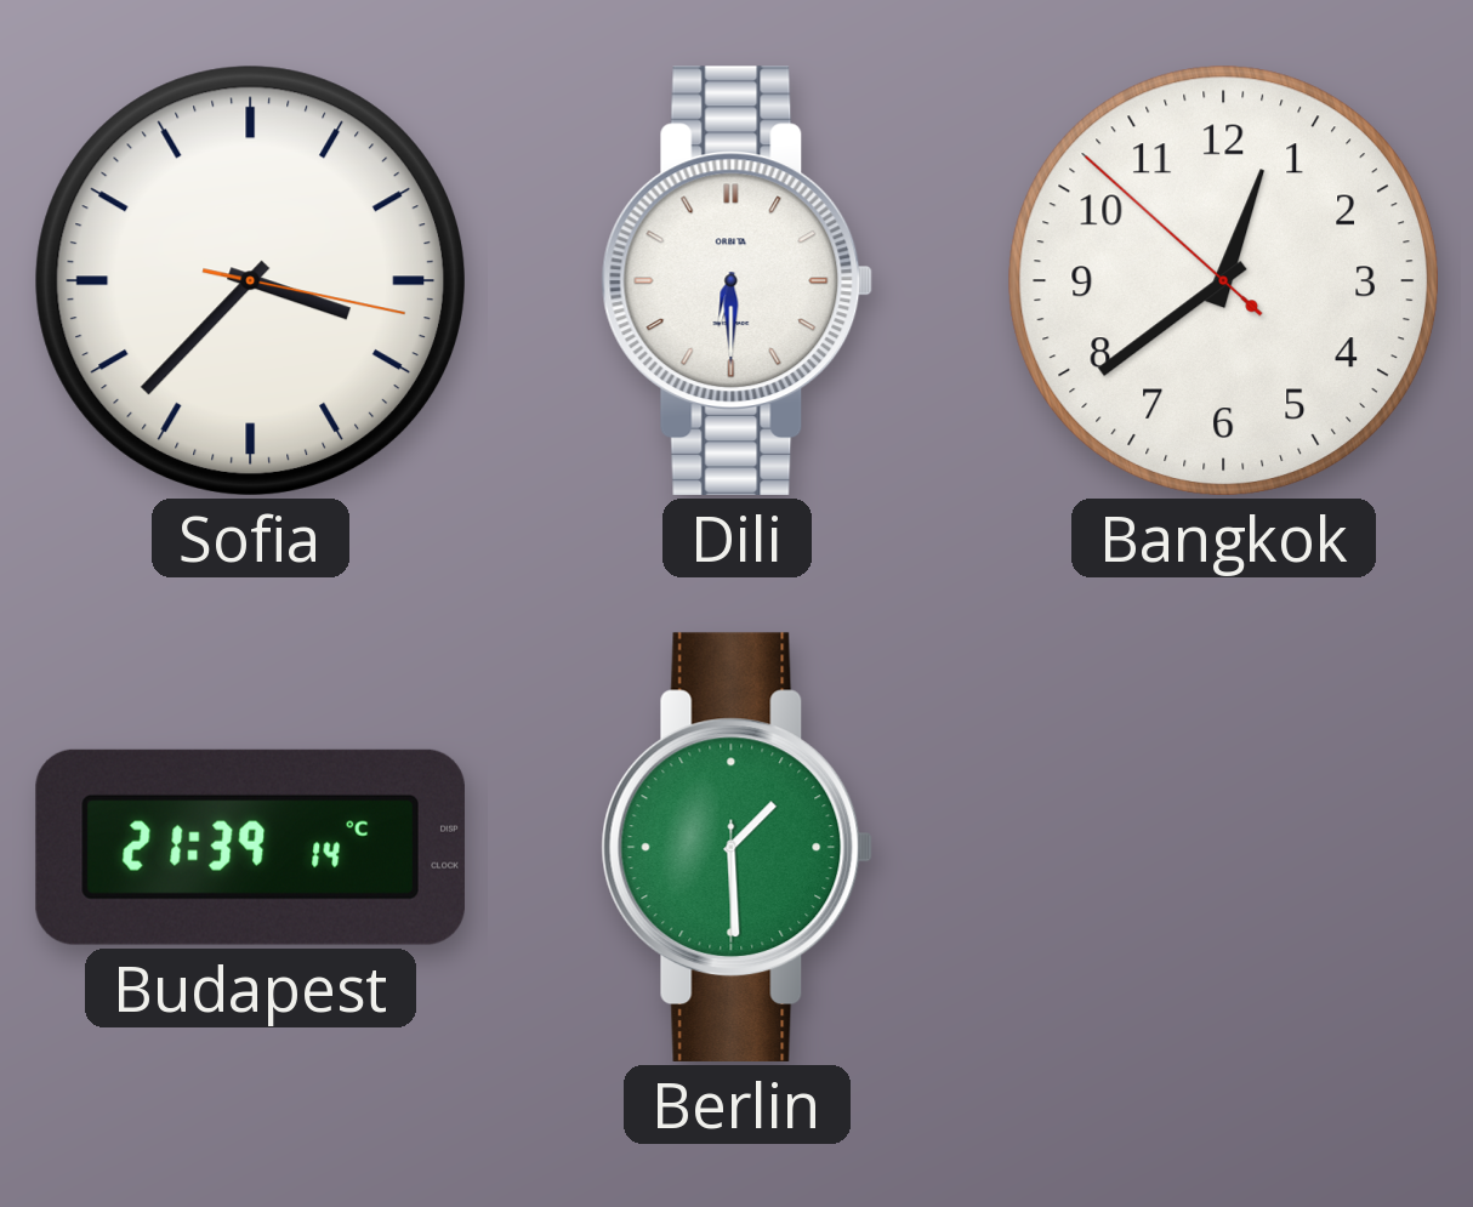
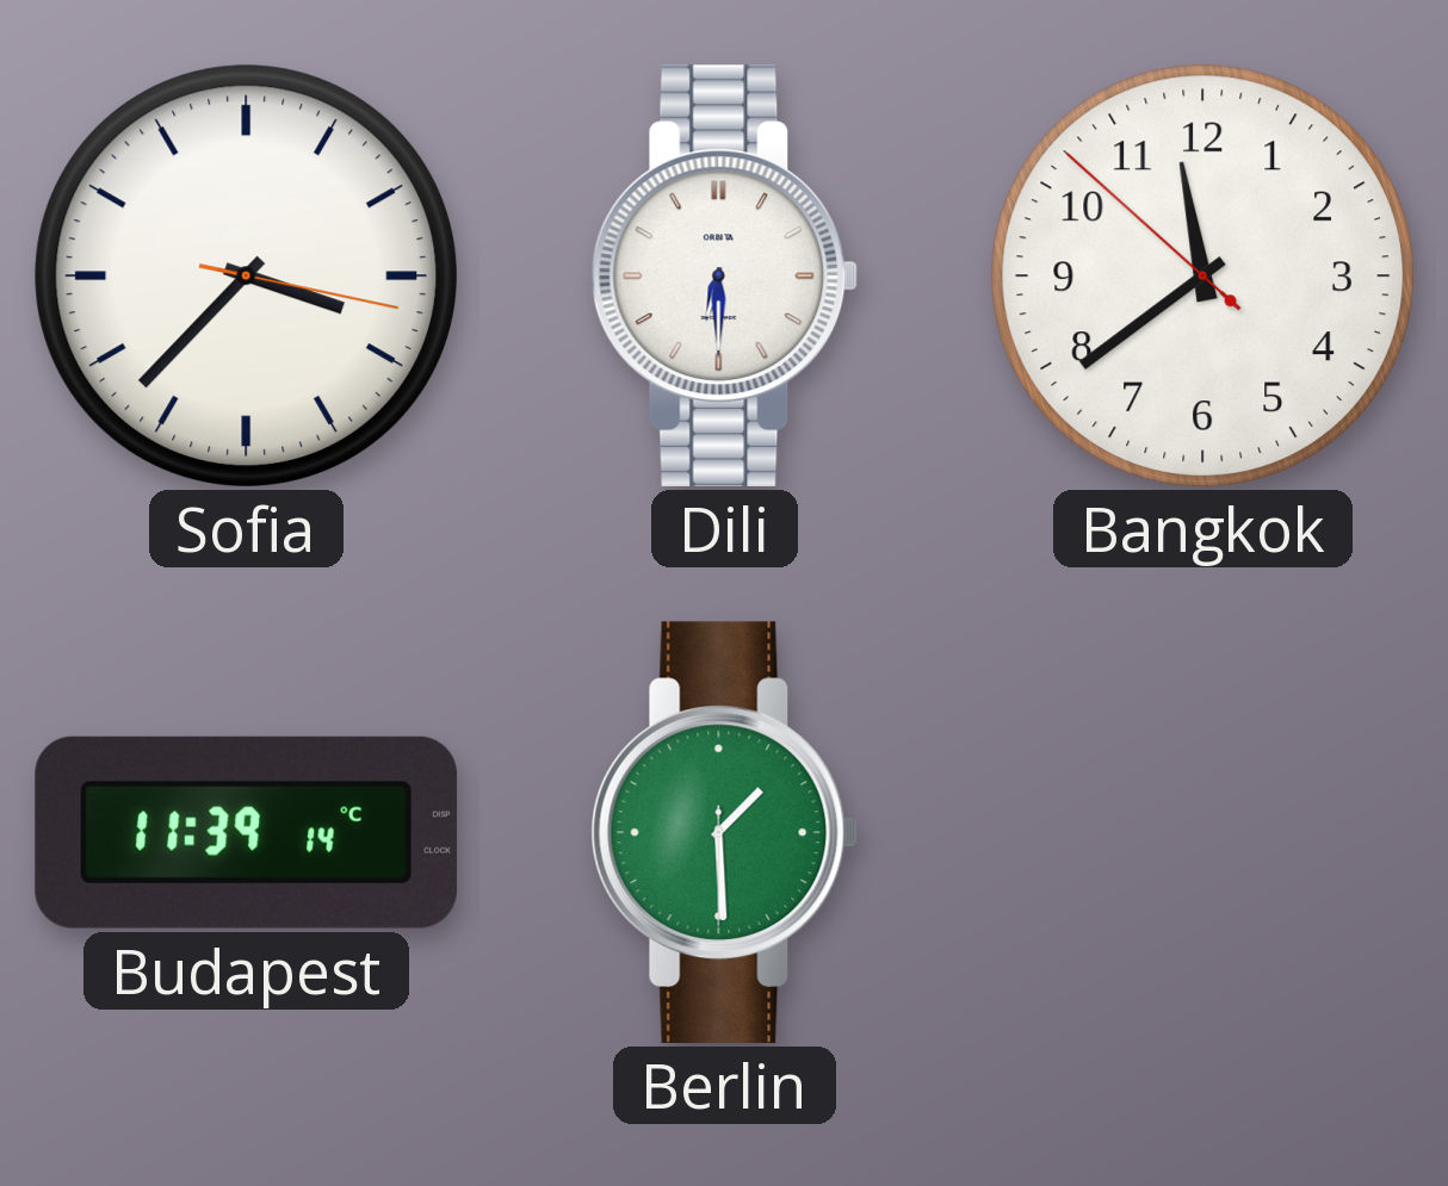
Bangkok: 12:38 -> 11:38 (1202, 275)
Budapest: 21:39 -> 11:39 (246, 832)
